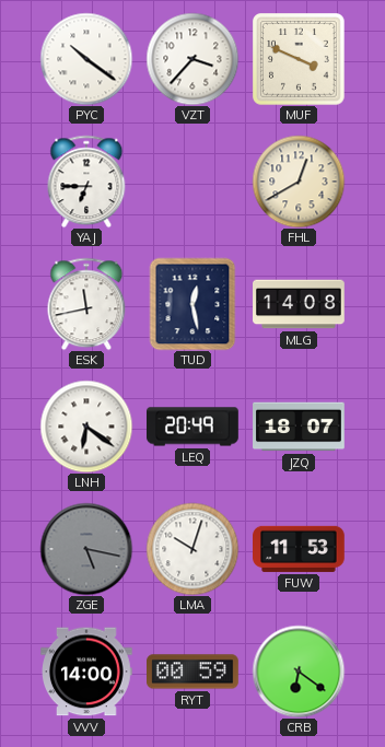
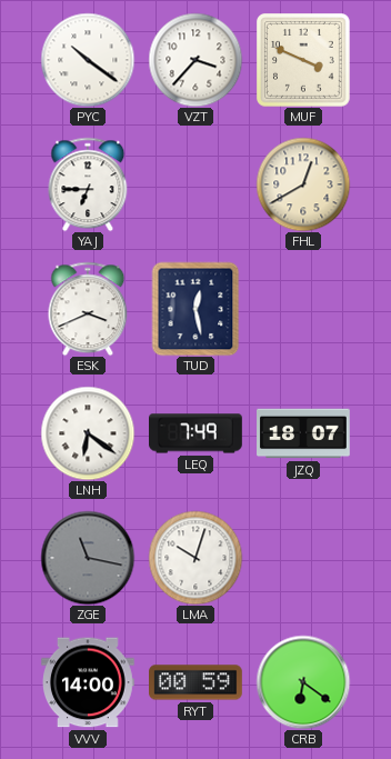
ESK: 11:43 -> 3:41 (88, 309)
MLG: 14:08 -> none (299, 304)
LEQ: 20:49 -> 7:49 (197, 433)
ZGE: 5:17 -> 11:17 (88, 558)
FUW: 11:53 -> none (300, 549)
